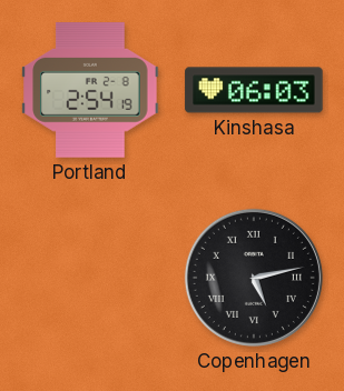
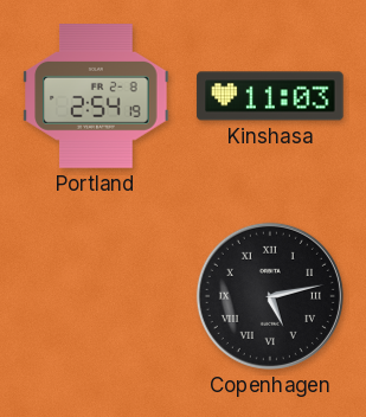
Kinshasa: 06:03 -> 11:03 (270, 96)
